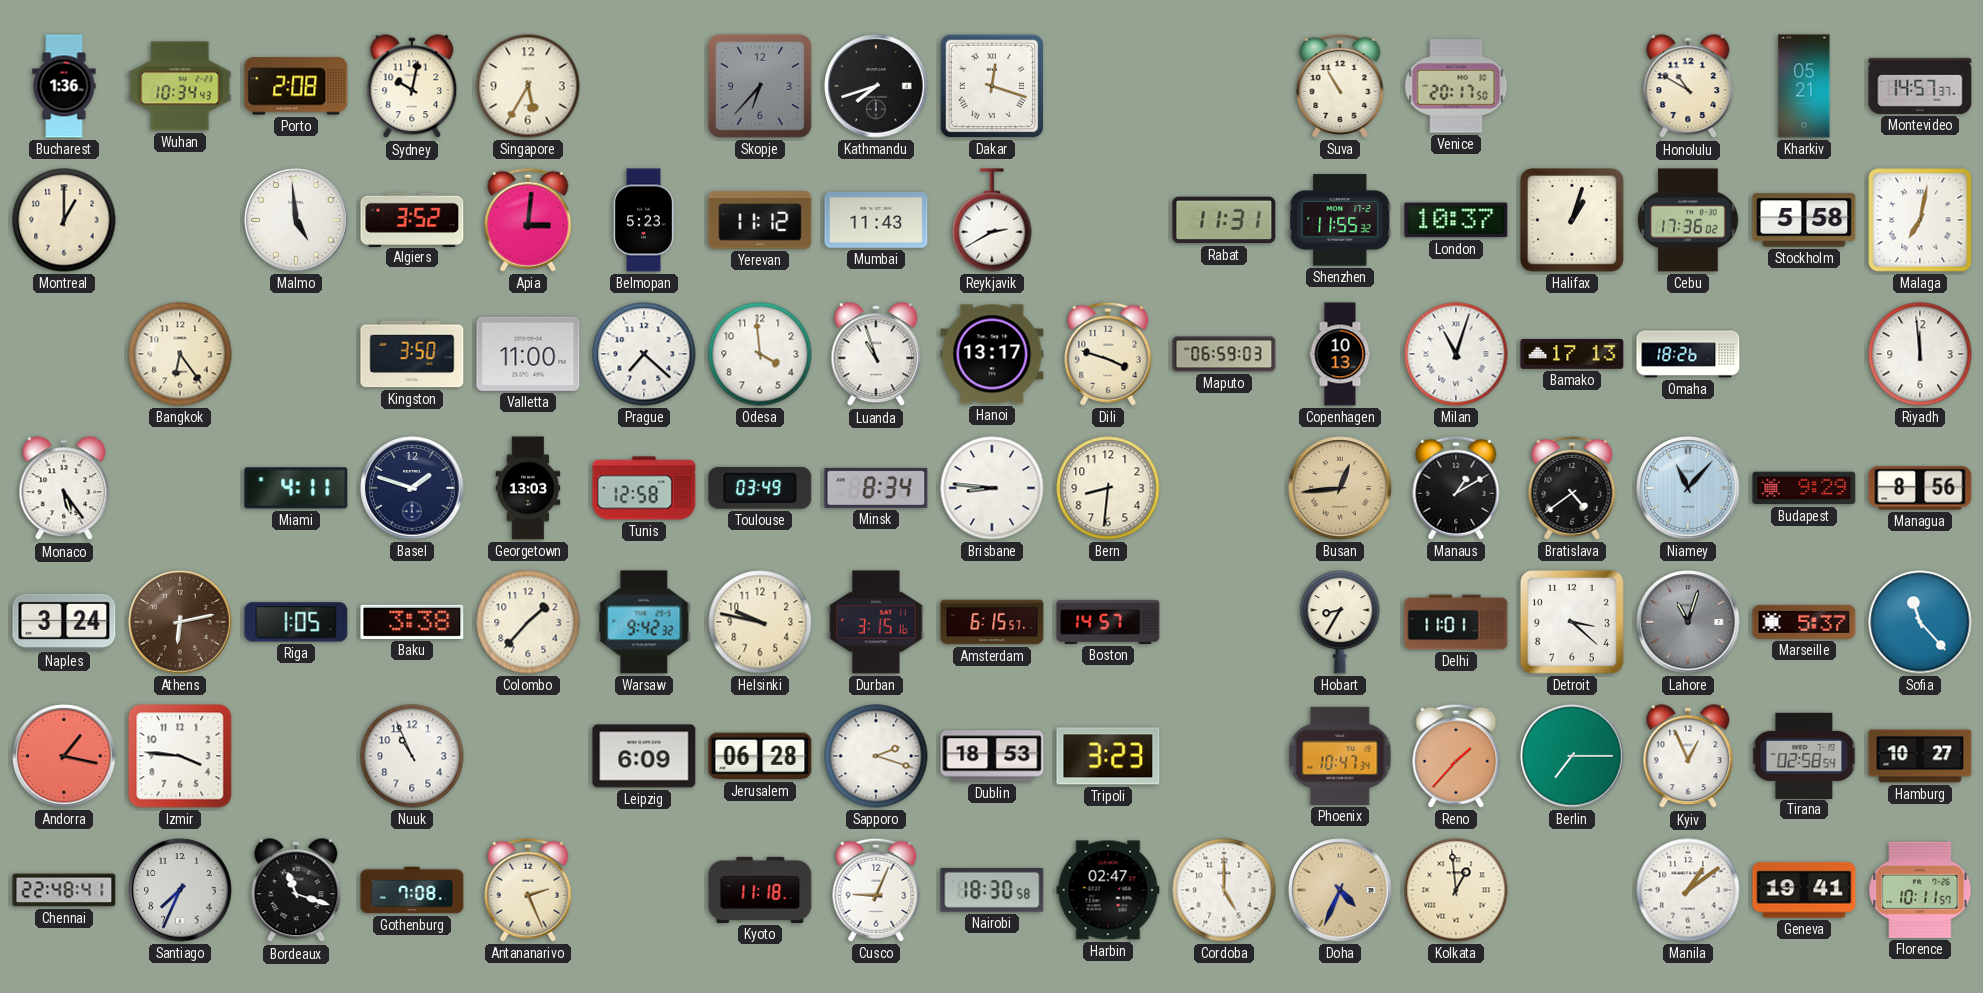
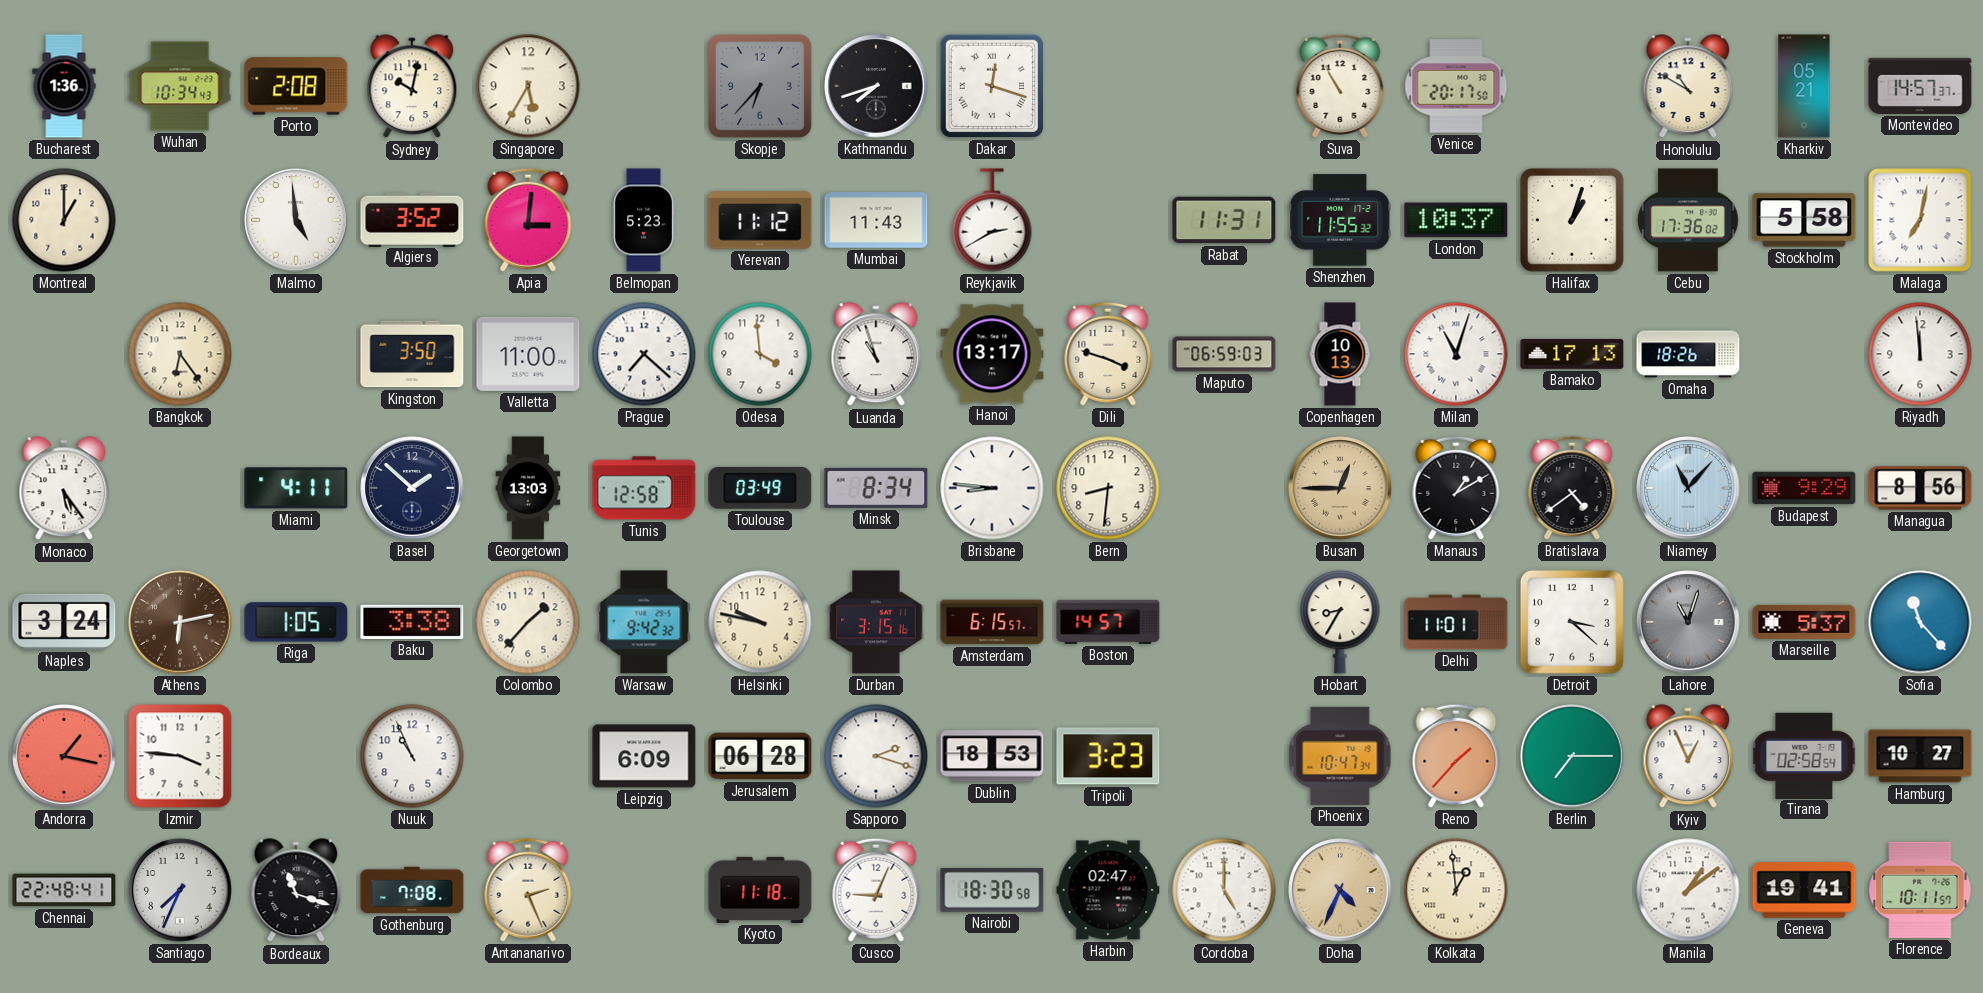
Basel: 1:48 -> 1:52 (412, 488)
Busan: 12:44 -> 12:45 (1340, 488)
